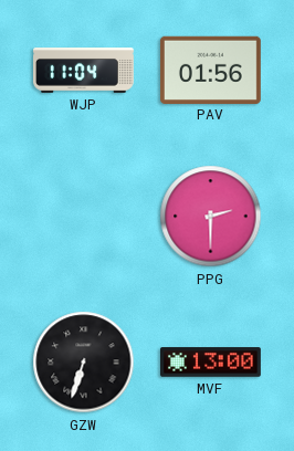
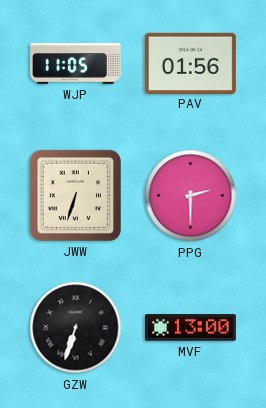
WJP: 11:04 -> 11:05 (76, 64)
JWW: none -> 6:33 (75, 195)
